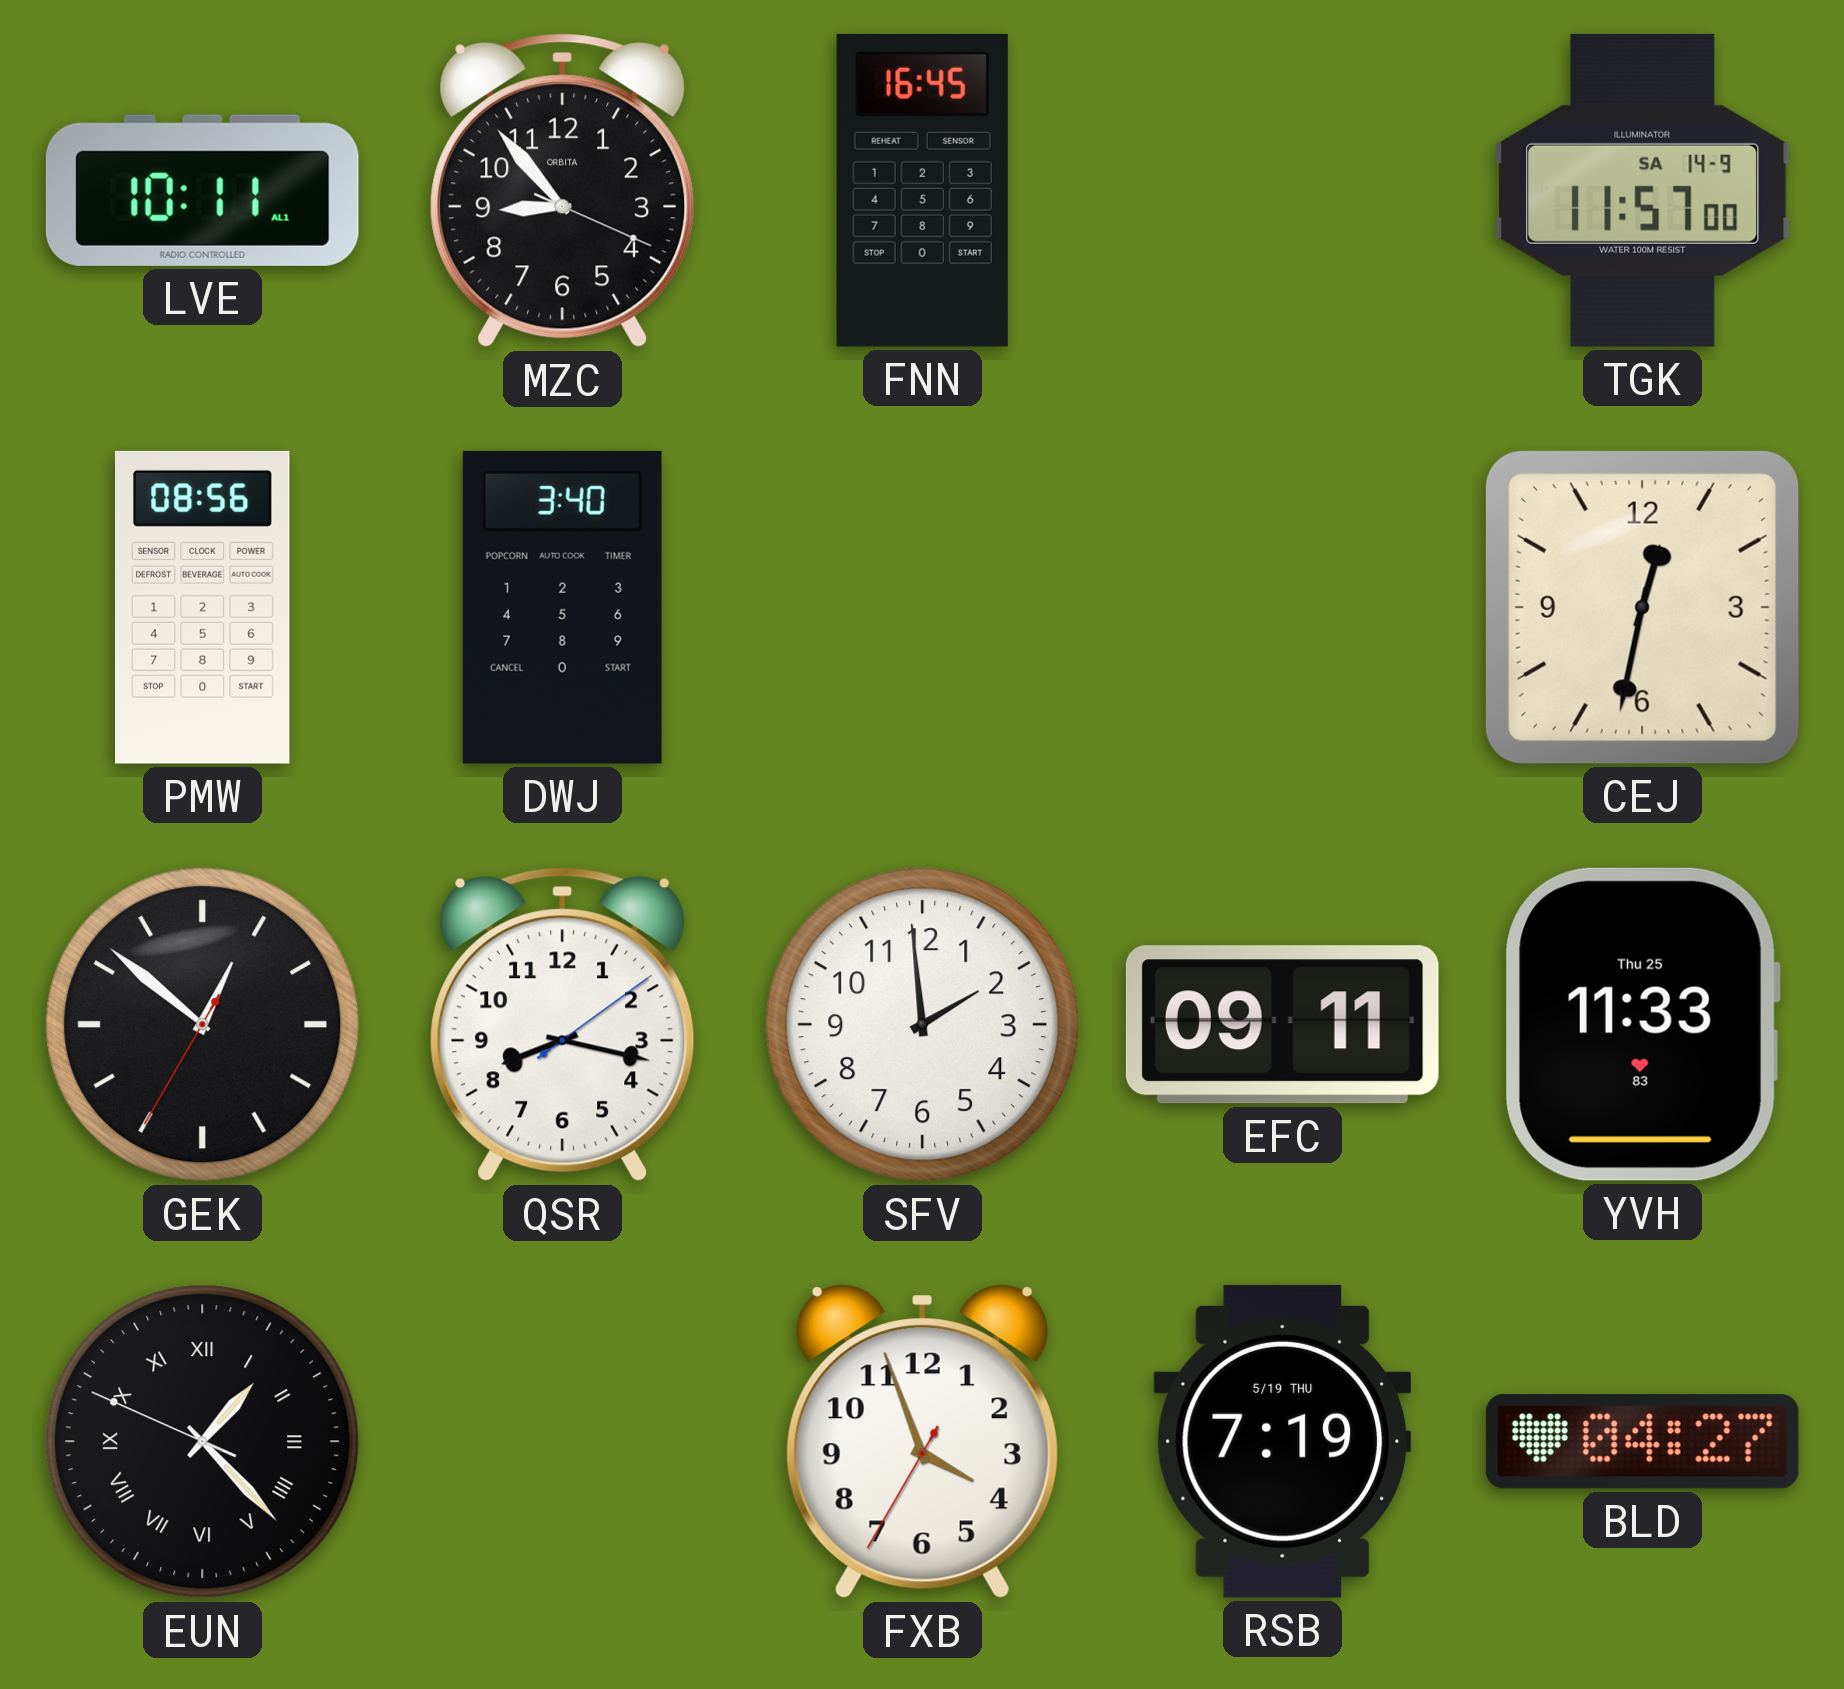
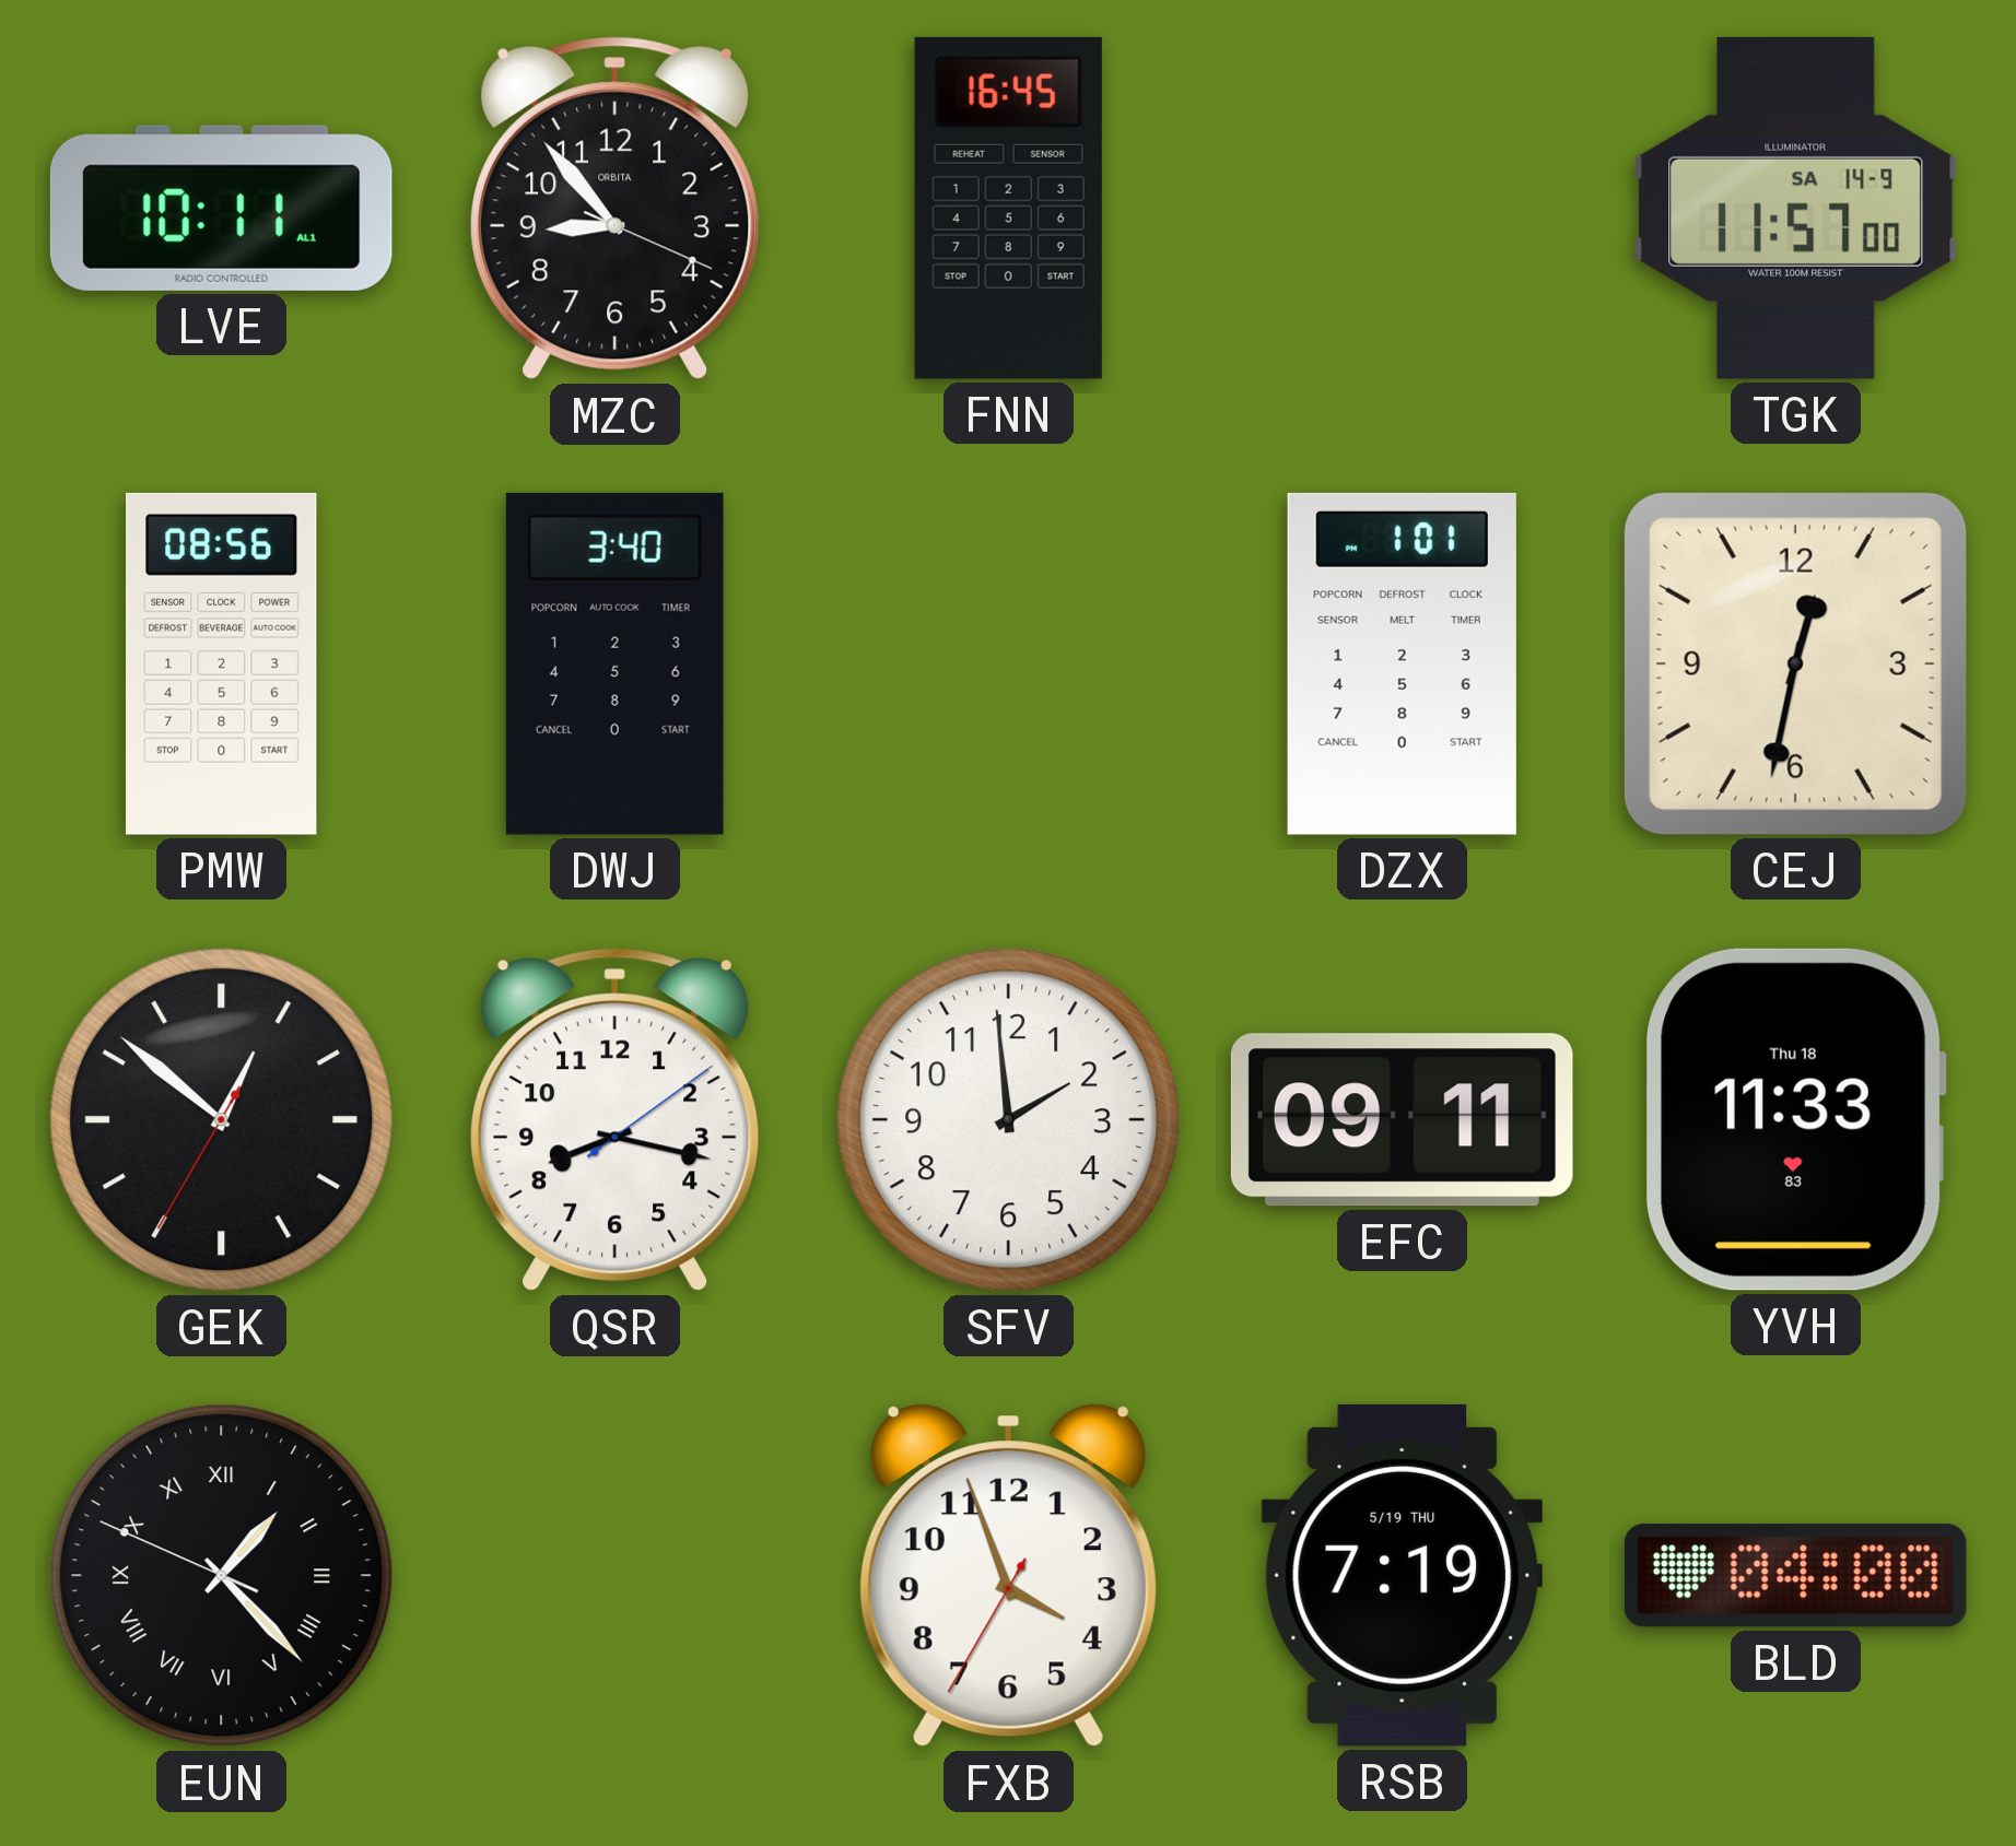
DZX: none -> 1:01 (1402, 663)
YVH date: Thu 25 -> Thu 18 (1795, 1119)
BLD: 04:27 -> 04:00 (1795, 1576)
